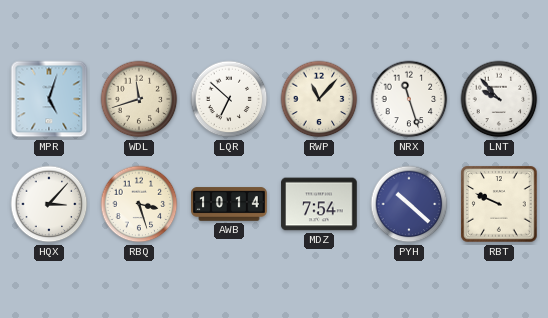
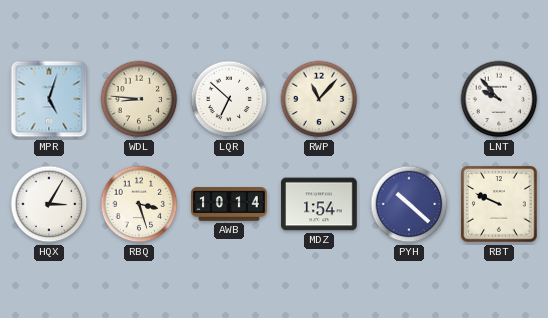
WDL: 11:42 -> 8:46 (139, 99)
NRX: 11:27 -> none (409, 99)
HQX: 3:07 -> 3:05 (49, 204)
MDZ: 7:54 -> 1:54 (319, 204)
